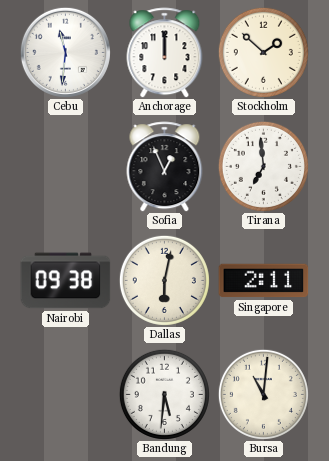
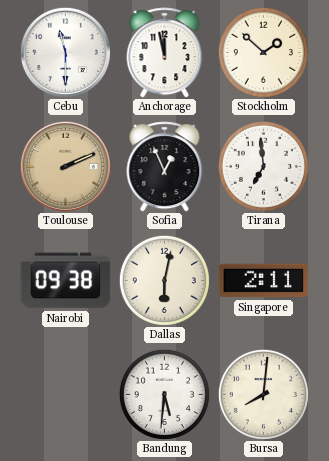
Cebu: 11:31 -> 11:30 (65, 52)
Anchorage: 12:00 -> 11:58 (165, 53)
Toulouse: none -> 2:11 (65, 166)
Bursa: 11:01 -> 8:01 (263, 394)
